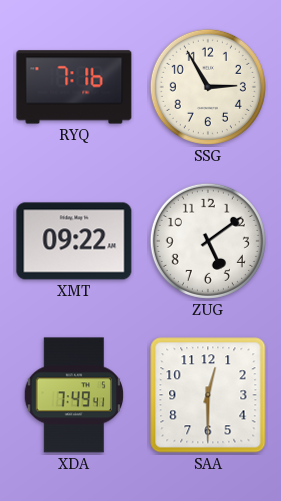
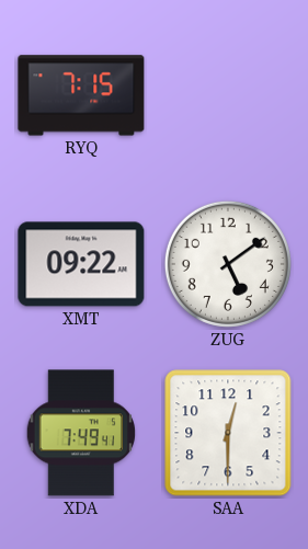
RYQ: 7:16 -> 7:15 (81, 95)
SSG: 2:55 -> none (208, 87)
